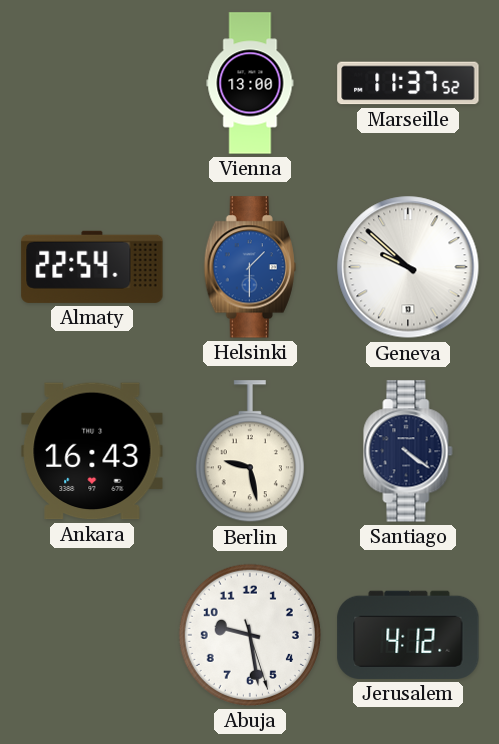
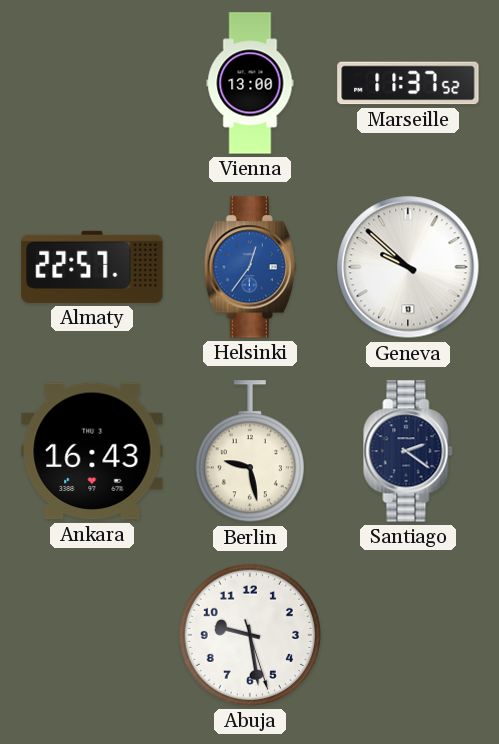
Almaty: 22:54 -> 22:57 (92, 267)
Helsinki: 1:30 -> 12:36 (250, 267)
Santiago: 4:21 -> 2:21 (408, 451)
Jerusalem: 4:12 -> none (408, 635)
